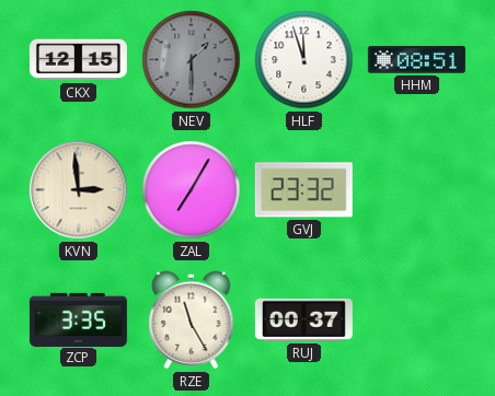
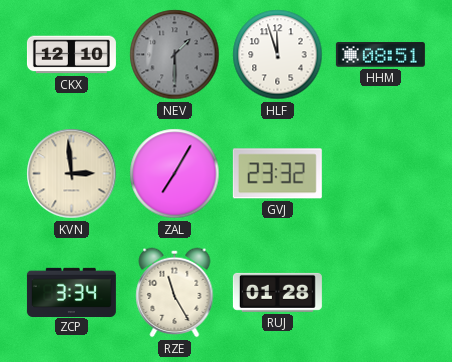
CKX: 12:15 -> 12:10 (71, 55)
ZCP: 3:35 -> 3:34 (71, 292)
RUJ: 00:37 -> 01:28 (277, 292)
